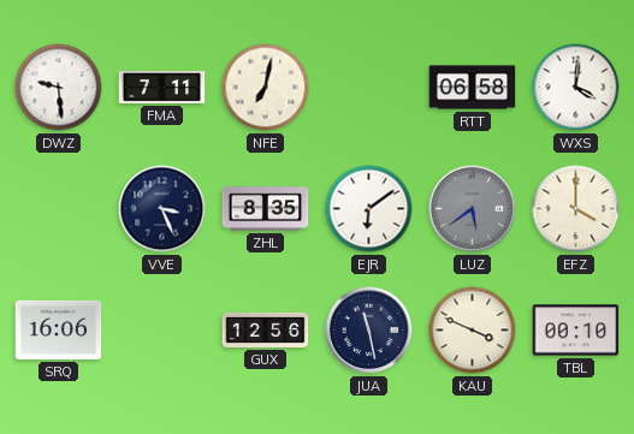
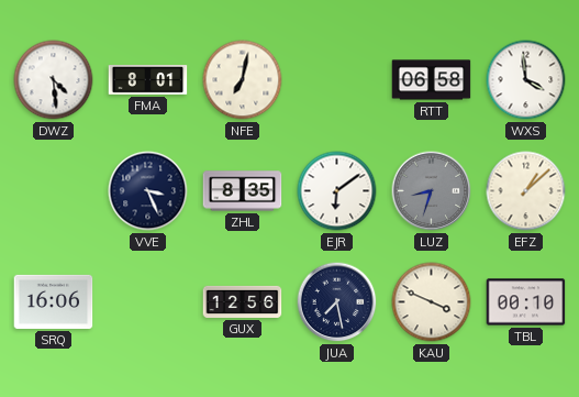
DWZ: 9:29 -> 4:29 (54, 80)
FMA: 7:11 -> 8:01 (148, 80)
WXS: 4:01 -> 3:59 (526, 80)
LUZ: 5:39 -> 8:33 (432, 191)
EFZ: 4:00 -> 1:08 (526, 191)
JUA: 11:28 -> 7:28 (337, 302)
